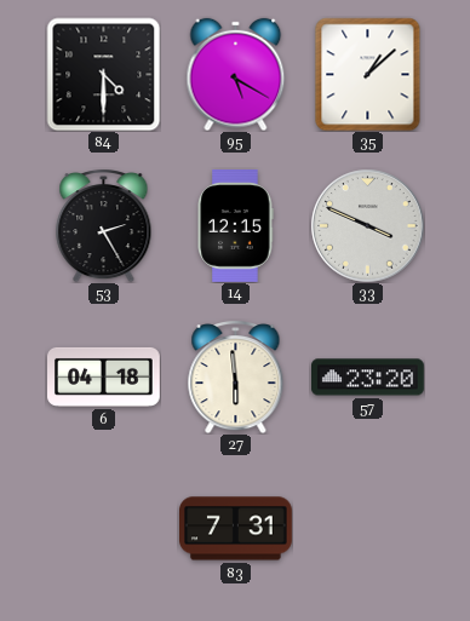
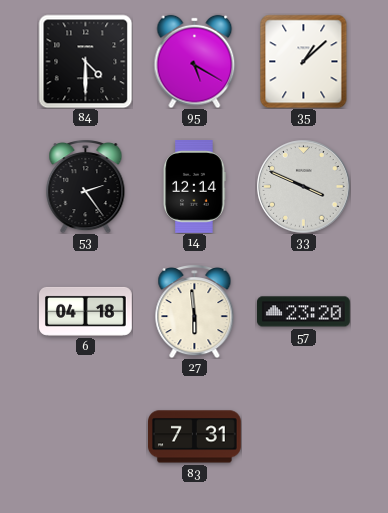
53: 2:25 -> 2:24 (86, 187)
14: 12:15 -> 12:14 (194, 187)
